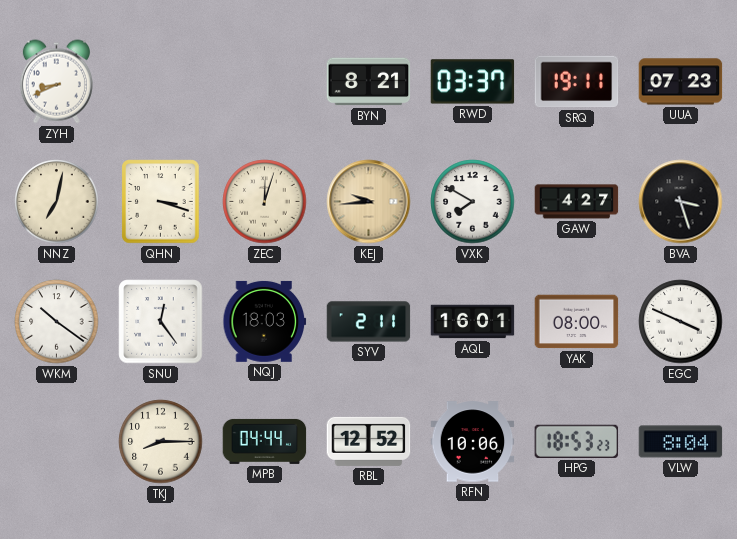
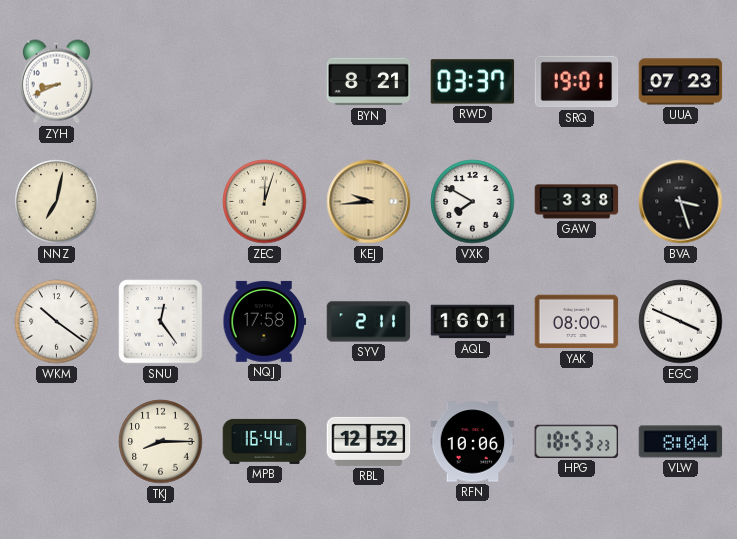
SRQ: 19:11 -> 19:01 (577, 82)
QHN: 3:18 -> none (161, 202)
GAW: 4:27 -> 3:38 (577, 202)
NQJ: 18:03 -> 17:58 (265, 321)
MPB: 04:44 -> 16:44 (265, 441)
